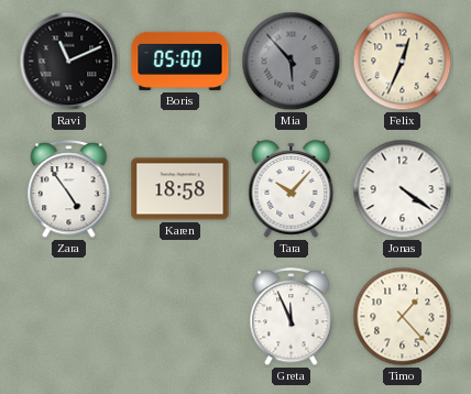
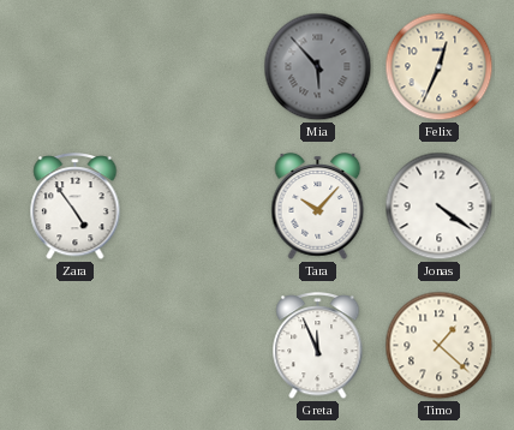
Ravi: 11:11 -> none (69, 62)
Boris: 05:00 -> none (180, 61)
Karen: 18:58 -> none (180, 189)
Timo: 1:23 -> 1:22 (440, 346)
